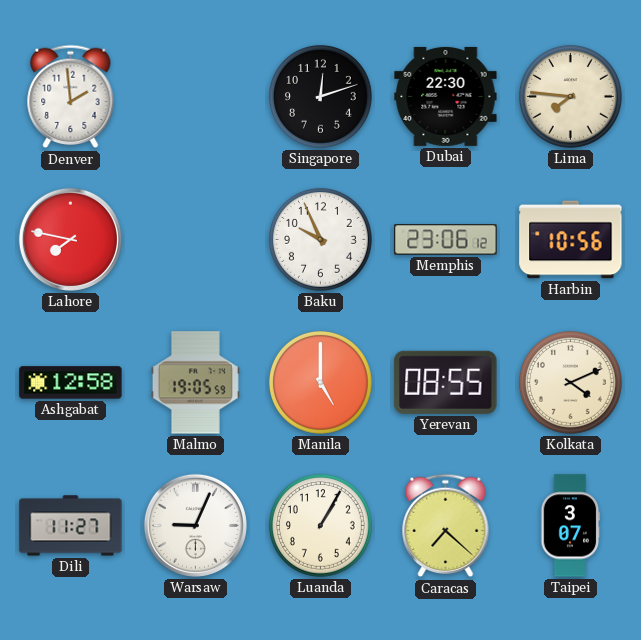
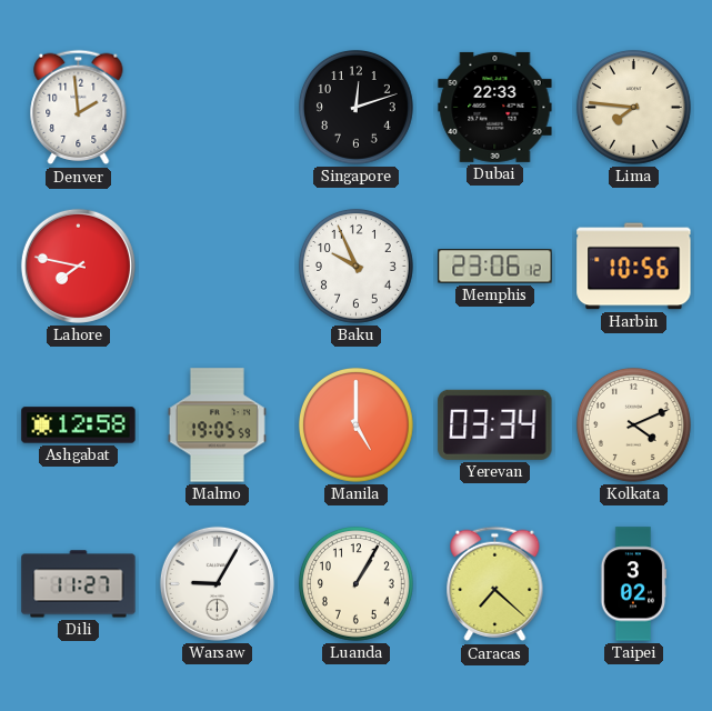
Dubai: 22:30 -> 22:33 (495, 107)
Yerevan: 08:55 -> 03:34 (495, 424)
Warsaw: 9:04 -> 9:05 (217, 583)
Taipei: 3:07 -> 3:02 (633, 584)
